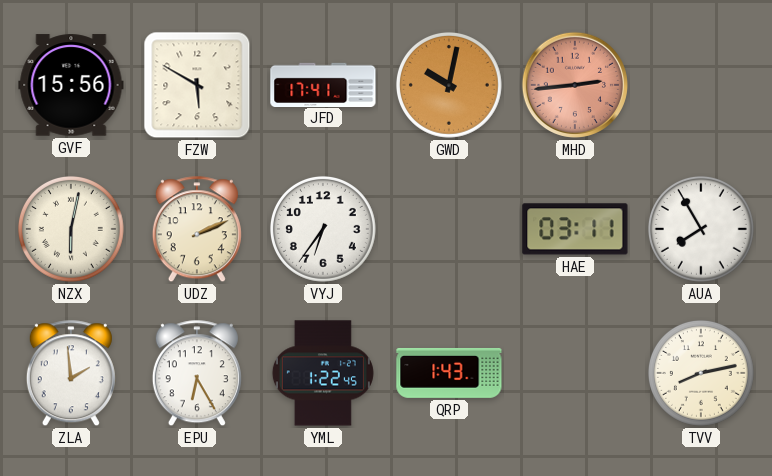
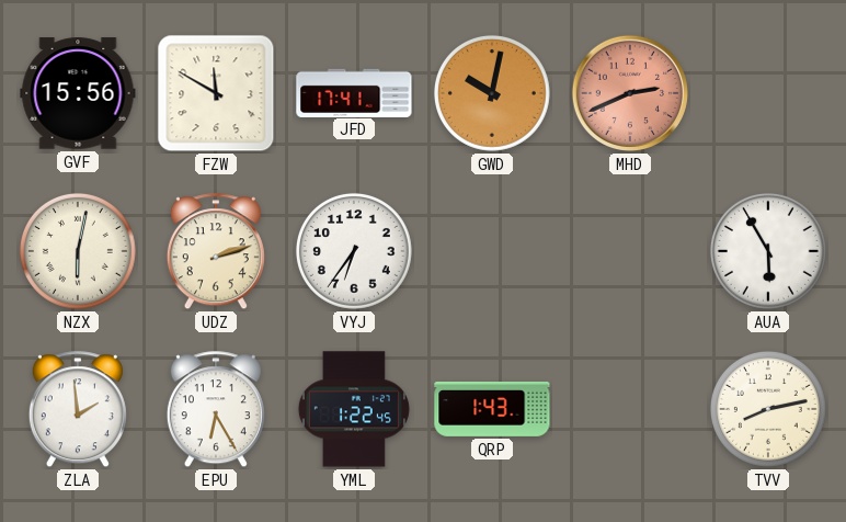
FZW: 5:50 -> 11:50 (216, 93)
MHD: 2:44 -> 2:41 (630, 93)
UDZ: 2:11 -> 2:12 (216, 252)
HAE: 03:11 -> none (575, 229)
AUA: 7:55 -> 5:55 (768, 251)
